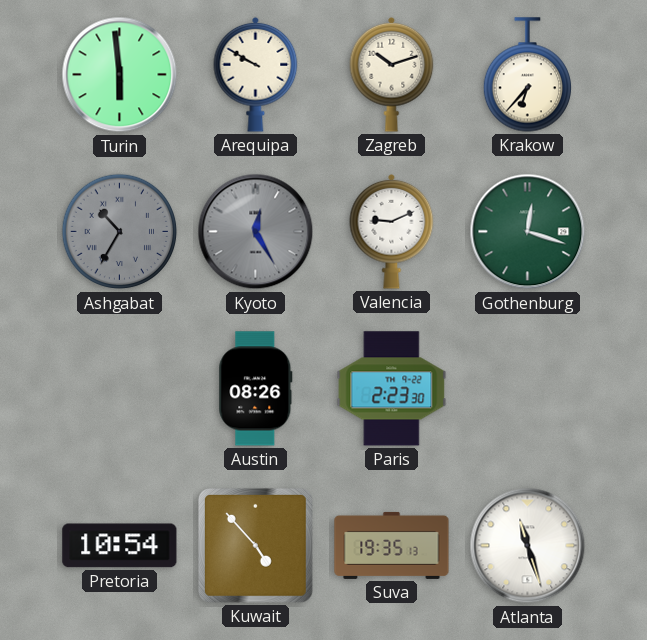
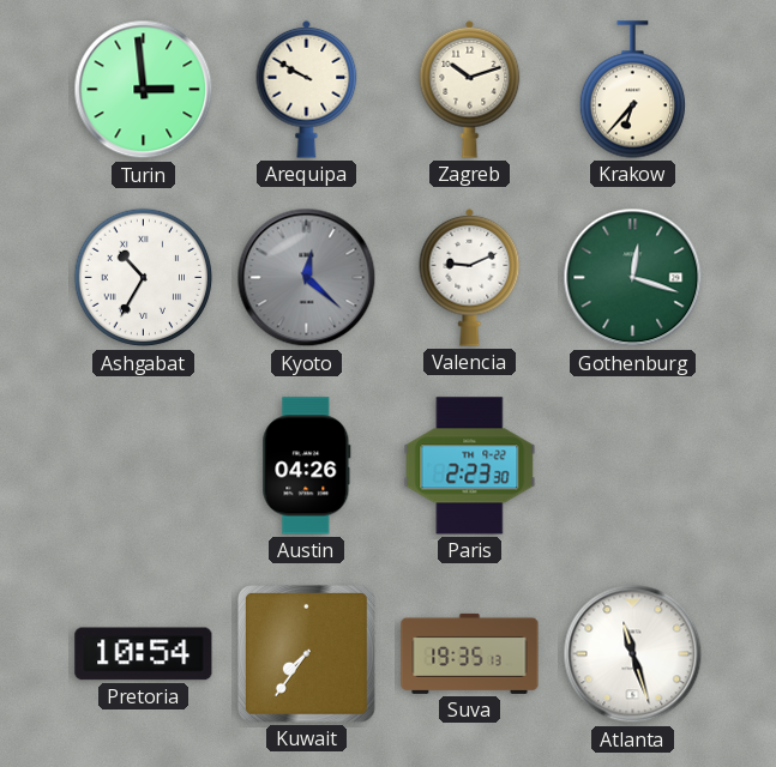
Turin: 5:59 -> 2:59 (144, 90)
Ashgabat dial: grey -> white (144, 278)
Kyoto: 12:25 -> 12:22 (307, 278)
Austin: 08:26 -> 04:26 (307, 466)
Kuwait: 4:53 -> 7:36 (306, 653)
